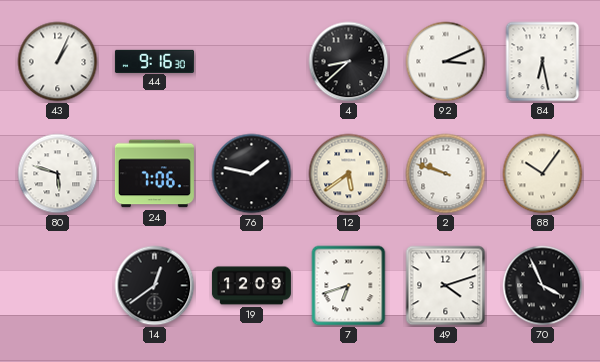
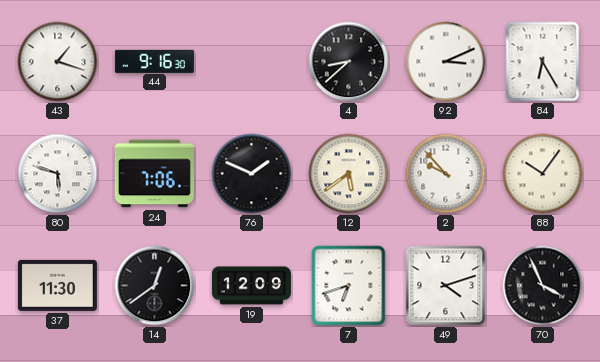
43: 1:04 -> 1:18 (58, 62)
84: 6:28 -> 6:25 (543, 62)
76: 1:47 -> 1:49 (252, 174)
2: 9:48 -> 9:53 (446, 174)
37: none -> 11:30 (57, 285)
